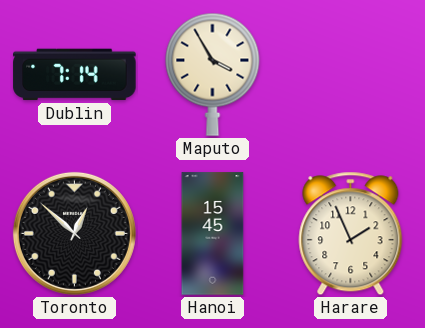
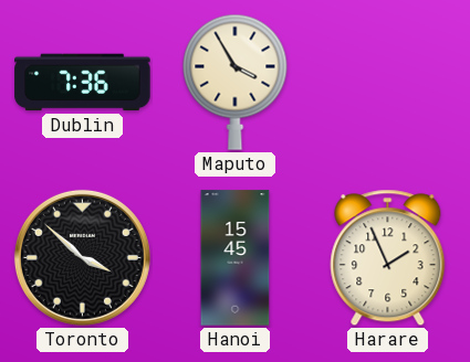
Dublin: 7:14 -> 7:36 (83, 83)
Toronto: 12:52 -> 3:52 (82, 257)
